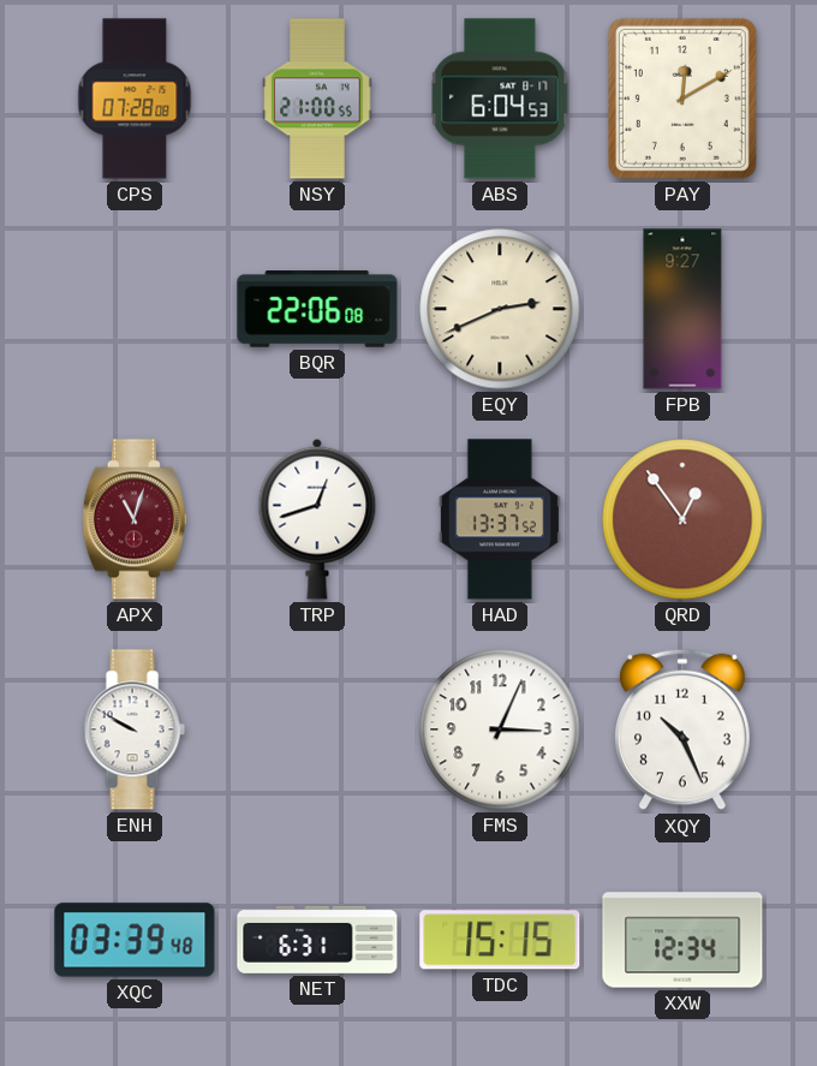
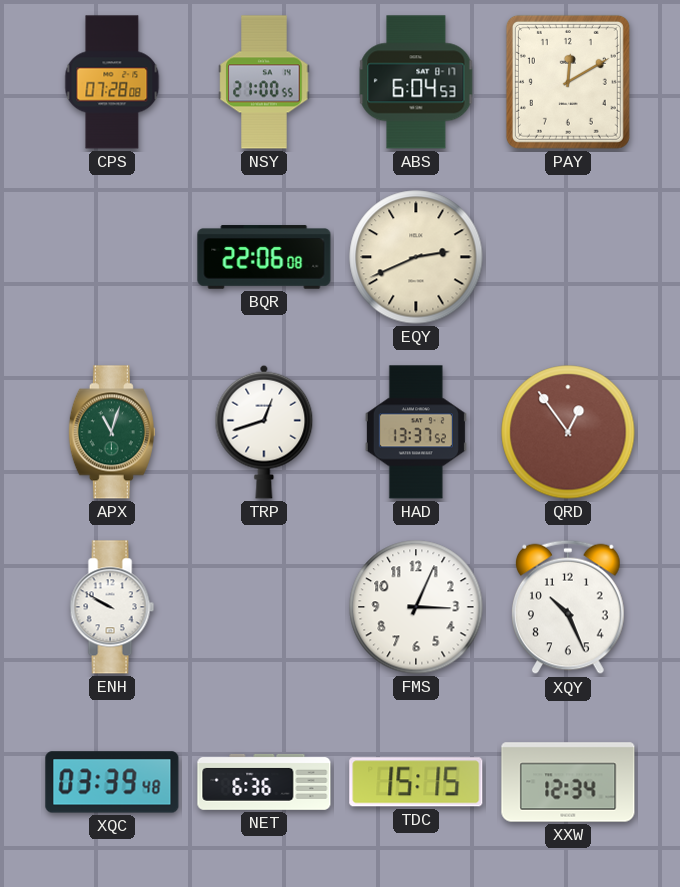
FPB: 9:27 -> none (682, 309)
APX dial: burgundy -> green (112, 432)
NET: 6:31 -> 6:36 (264, 782)
